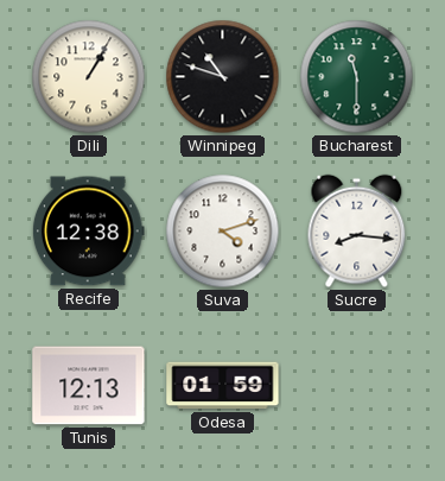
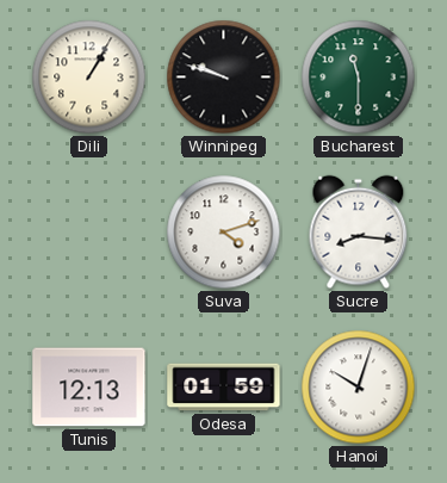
Winnipeg: 10:48 -> 9:48 (224, 78)
Recife: 12:38 -> none (88, 232)
Hanoi: none -> 10:03 (359, 388)
